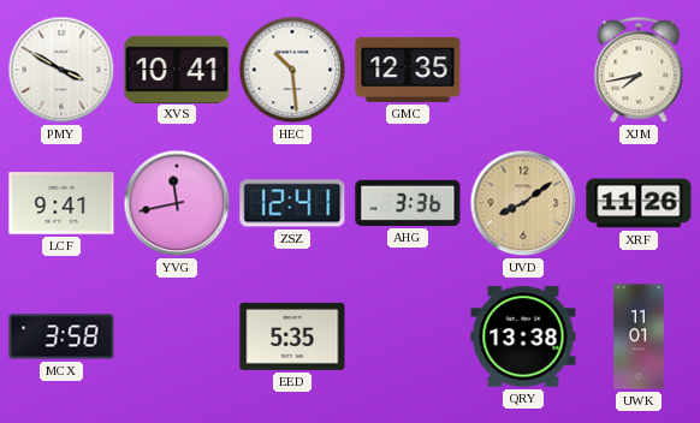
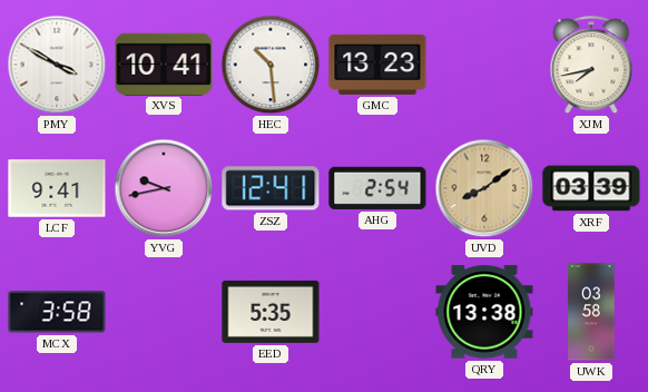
GMC: 12:35 -> 13:23 (377, 65)
YVG: 11:43 -> 9:43 (164, 188)
AHG: 3:36 -> 2:54 (377, 188)
XRF: 11:26 -> 03:39 (591, 188)
UWK: 11:01 -> 03:58 (591, 312)
